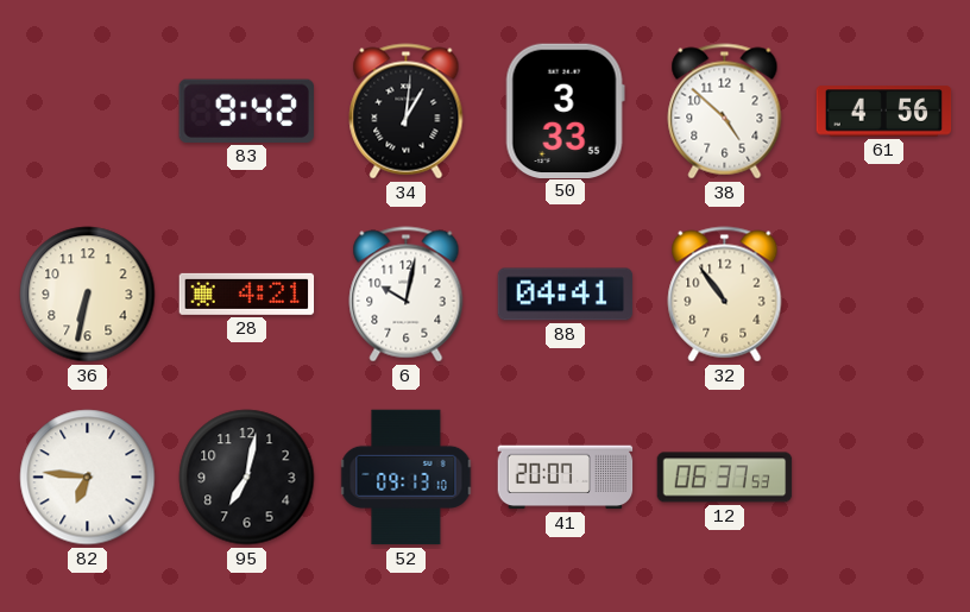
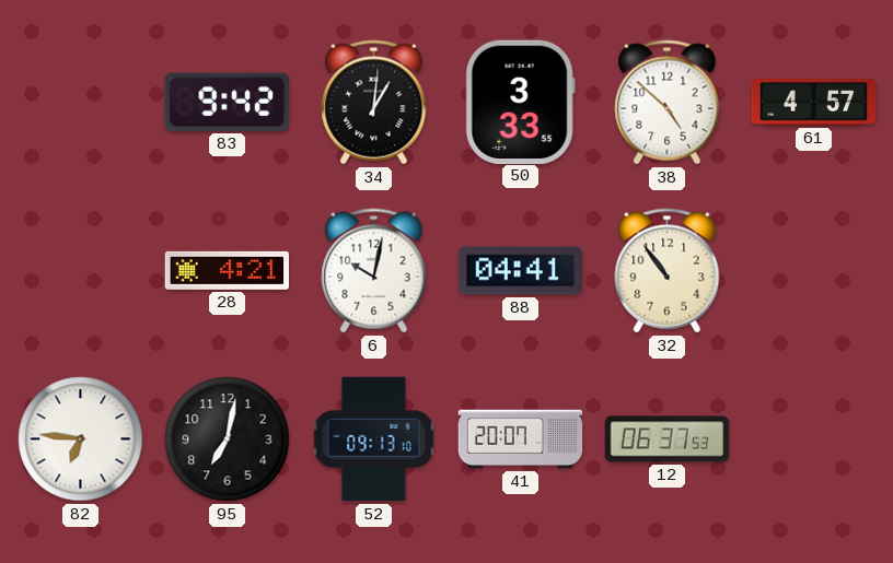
61: 4:56 -> 4:57 (814, 103)
36: 6:32 -> none (88, 295)
